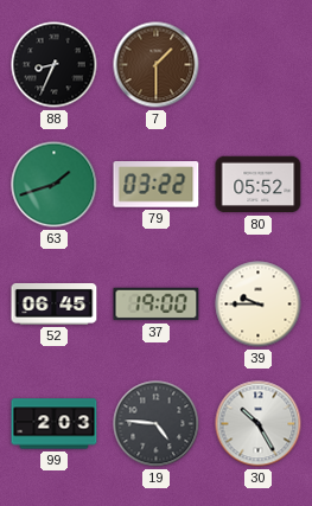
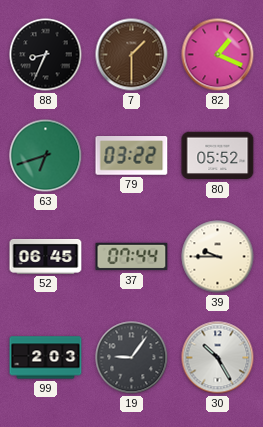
82: none -> 1:19 (218, 55)
63: 1:42 -> 6:42 (46, 156)
37: 19:00 -> 07:44 (132, 257)
19: 4:46 -> 9:06 (132, 358)
